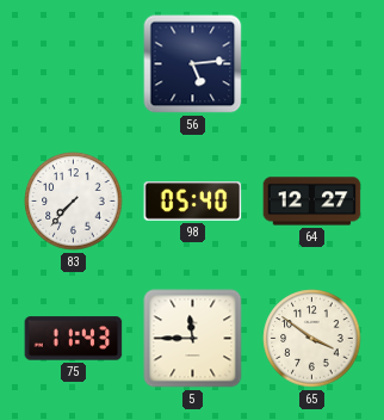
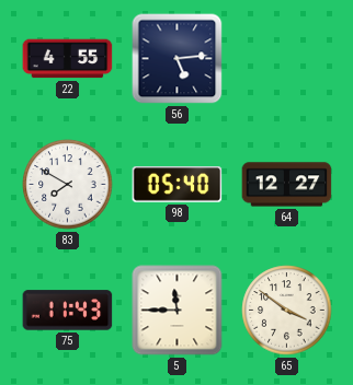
22: none -> 4:55 (68, 59)
83: 7:37 -> 7:50 (68, 185)
